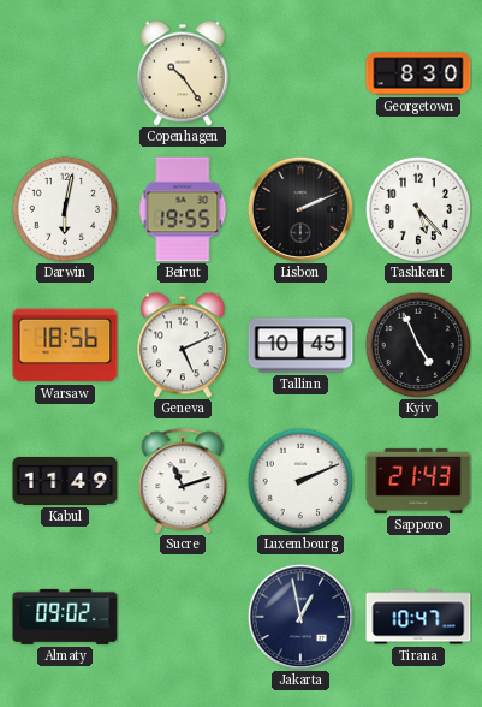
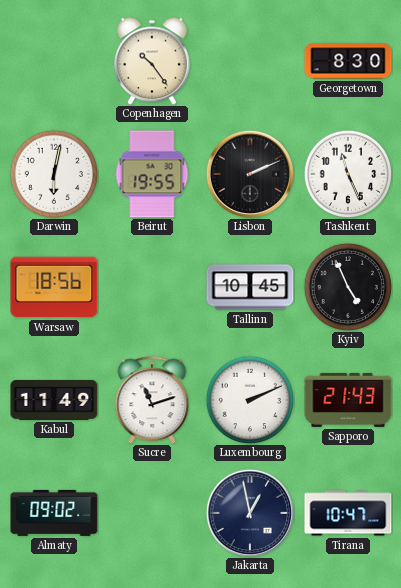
Tashkent: 5:23 -> 11:26 (347, 173)
Geneva: 5:11 -> none (184, 345)
